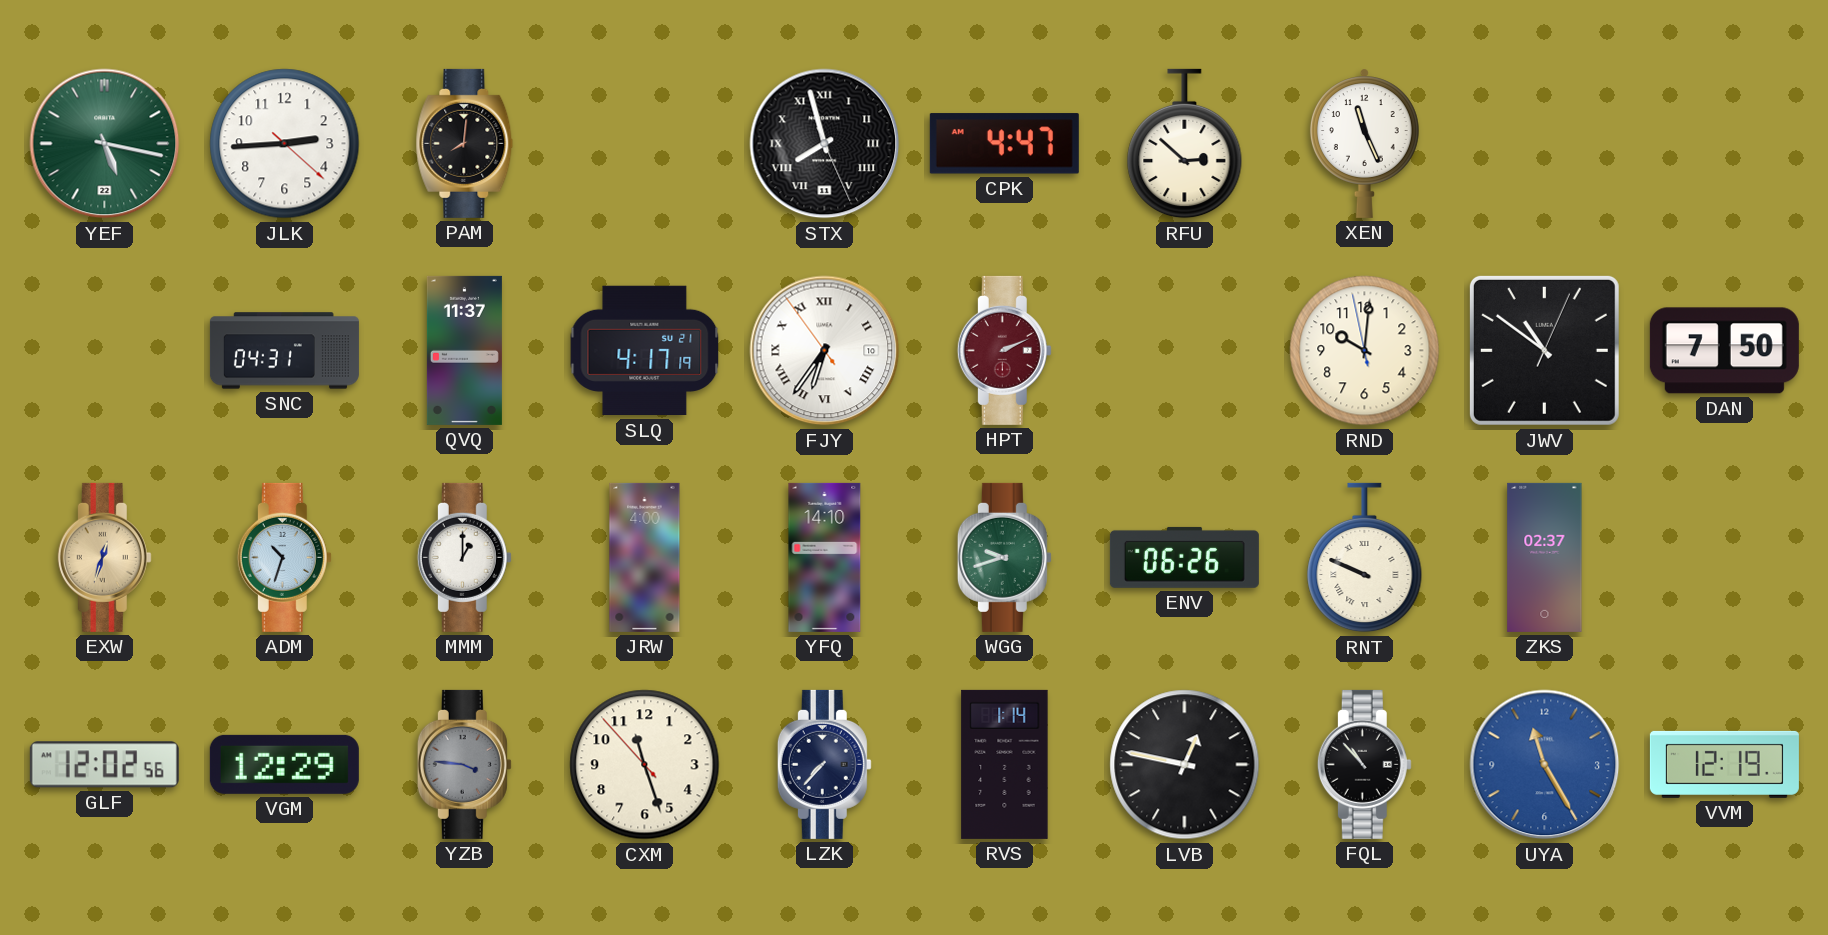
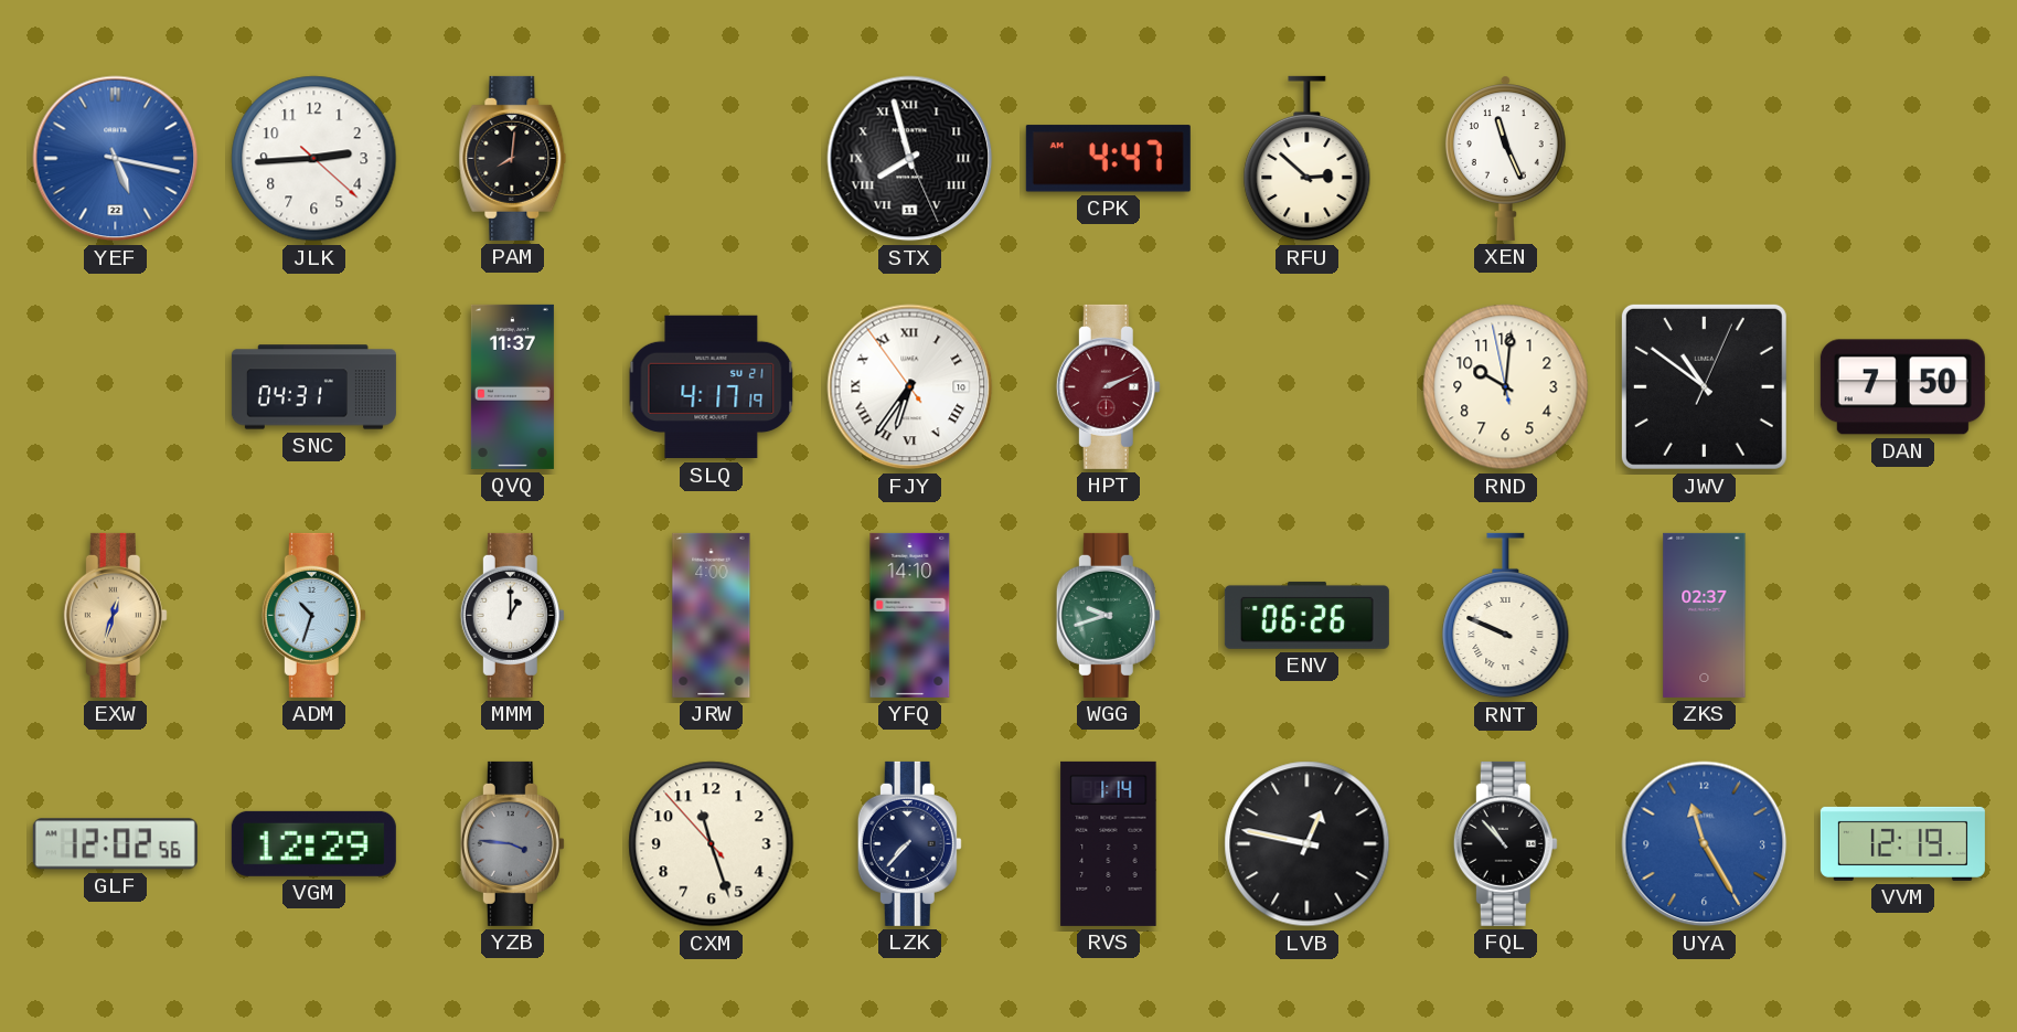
YEF dial: green -> blue (116, 159)
